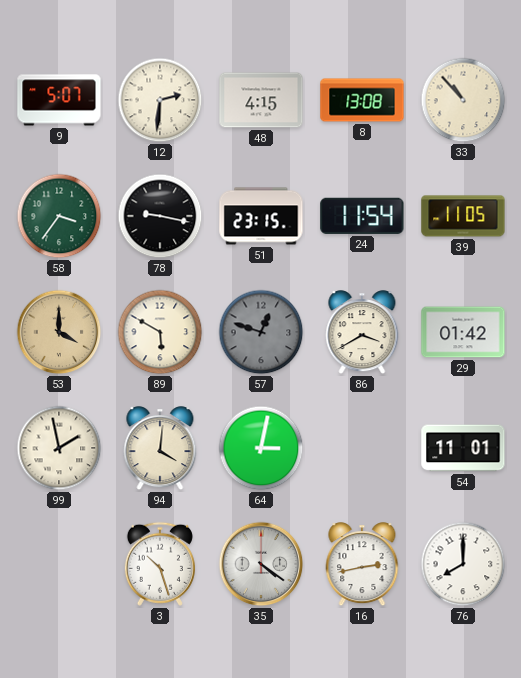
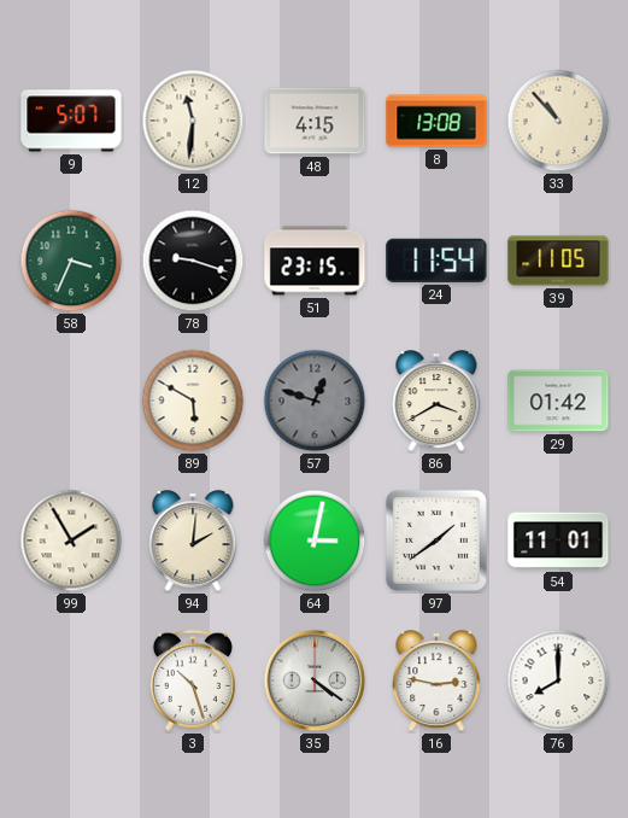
12: 2:31 -> 11:31 (193, 121)
58: 3:36 -> 3:34 (71, 261)
78: 9:17 -> 9:18 (193, 261)
53: 4:00 -> none (59, 332)
99: 1:58 -> 1:55 (71, 541)
94: 4:01 -> 2:01 (193, 542)
97: none -> 1:39 (436, 541)
16: 2:43 -> 2:47 (436, 682)
